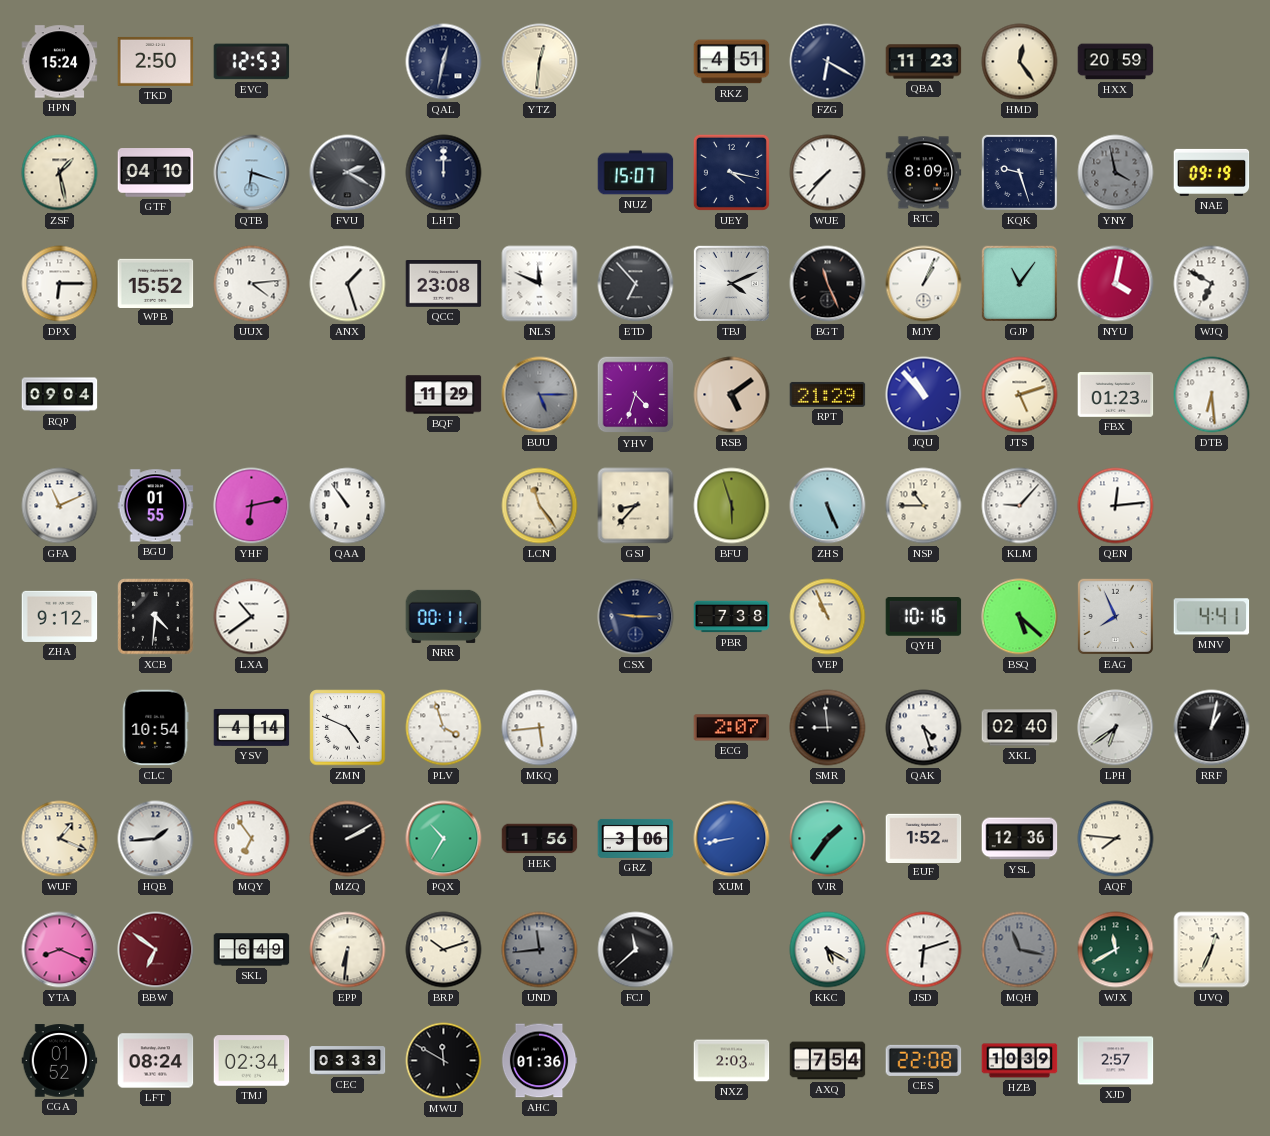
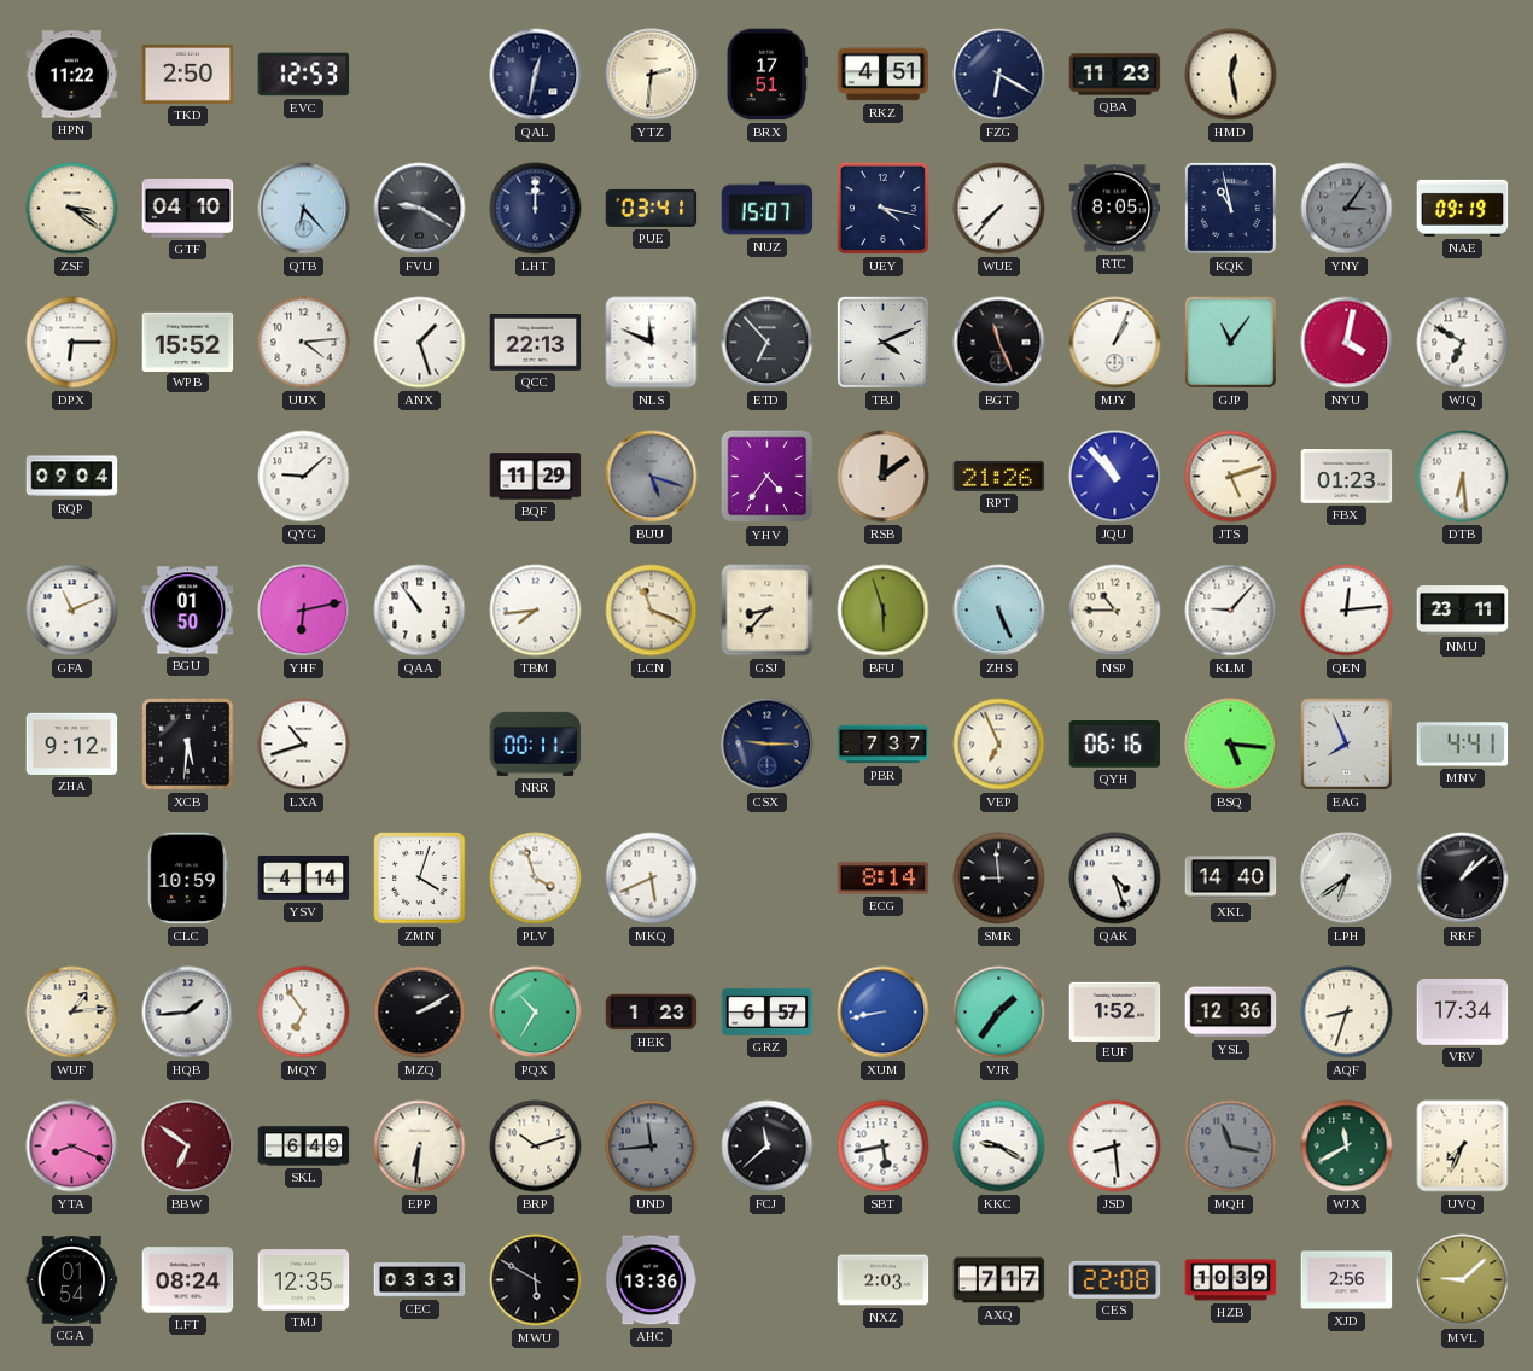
HPN: 15:24 -> 11:22 (72, 75)
YTZ: 12:31 -> 2:31 (652, 75)
BRX: none -> 17:51 (766, 75)
HMD: 12:24 -> 12:28 (1231, 75)
HXX: 20:59 -> none (1116, 62)
ZSF: 1:28 -> 3:21 (72, 209)
QTB: 6:18 -> 6:23 (304, 209)
FVU: 2:20 -> 9:20 (420, 209)
PUE: none -> 03:41 (652, 208)
RTC: 8:09 -> 8:05 (1115, 209)
KQK: 9:27 -> 10:58 (1230, 208)
YNY: 3:58 -> 3:06 (1347, 209)
QCC: 23:08 -> 22:13 (536, 343)
QYG: none -> 9:08 (304, 477)
BUU: 5:15 -> 5:18 (652, 477)
YHV: 4:33 -> 4:36 (768, 477)
RSB: 5:09 -> 12:09 (884, 477)
RPT: 21:29 -> 21:26 (999, 476)
BGU: 01:55 -> 01:50 (188, 611)
TBM: none -> 7:44 (536, 611)
LCN: 11:24 -> 11:19 (652, 611)
NMU: none -> 23:11 (1463, 611)
XCB: 4:31 -> 5:31 (188, 745)
LXA: 10:39 -> 10:42 (304, 745)
PBR: 7:38 -> 7:37 (884, 745)
VEP: 10:56 -> 6:56 (999, 745)
QYH: 10:16 -> 06:16 (1115, 745)
BSQ: 5:22 -> 5:16 (1231, 745)
CLC: 10:54 -> 10:59 (188, 879)
ZMN: 4:49 -> 4:03 (420, 879)
MKQ: 5:44 -> 5:41 (652, 879)
ECG: 2:07 -> 8:14 (884, 879)
XKL: 02:40 -> 14:40 (1231, 879)
RRF: 1:02 -> 1:08 (1463, 879)
WUF: 1:19 -> 1:14 (72, 1013)
HEK: 1:56 -> 1:23 (652, 1013)
GRZ: 3:06 -> 6:57 (768, 1011)
AQF: 7:46 -> 8:33 (1347, 1013)
VRV: none -> 17:34 (1463, 1013)
SBT: none -> 5:43 (884, 1147)
KKC: 5:20 -> 9:20 (999, 1147)
JSD: 6:12 -> 8:29 (1115, 1147)
UVQ: 12:34 -> 7:34 (1463, 1147)
CGA: 01:52 -> 01:54 (72, 1280)
TMJ: 02:34 -> 12:35 (304, 1280)
MWU: 11:50 -> 5:50 (536, 1280)
AHC: 01:36 -> 13:36 (651, 1280)
AXQ: 7:54 -> 7:17 (999, 1280)
XJD: 2:57 -> 2:56 (1347, 1280)
MVL: none -> 9:08 (1463, 1280)
